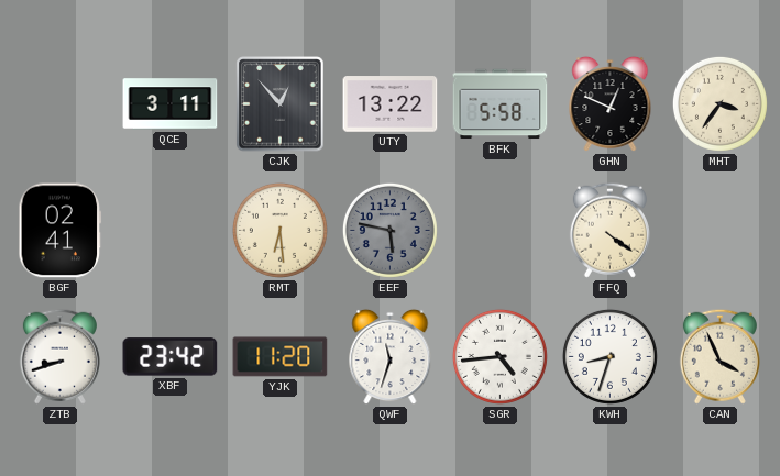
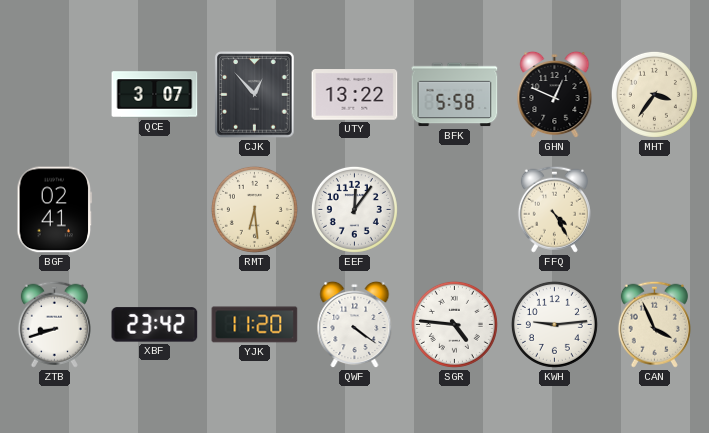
QCE: 3:11 -> 3:07 (155, 95)
EEF: 5:47 -> 12:06 (354, 209)
EEF dial: grey -> white (354, 209)
FFQ: 4:21 -> 4:25 (554, 209)
QWF: 11:33 -> 4:21 (355, 325)
SGR: 4:44 -> 4:46 (454, 324)
KWH: 8:33 -> 9:14 (554, 324)
